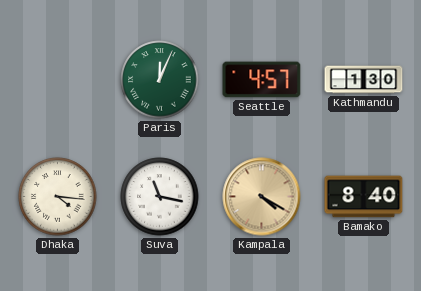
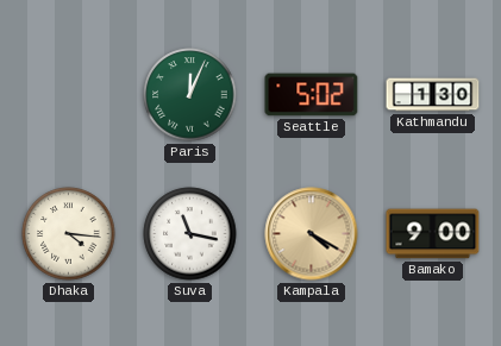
Seattle: 4:57 -> 5:02 (312, 95)
Bamako: 8:40 -> 9:00 (433, 234)
